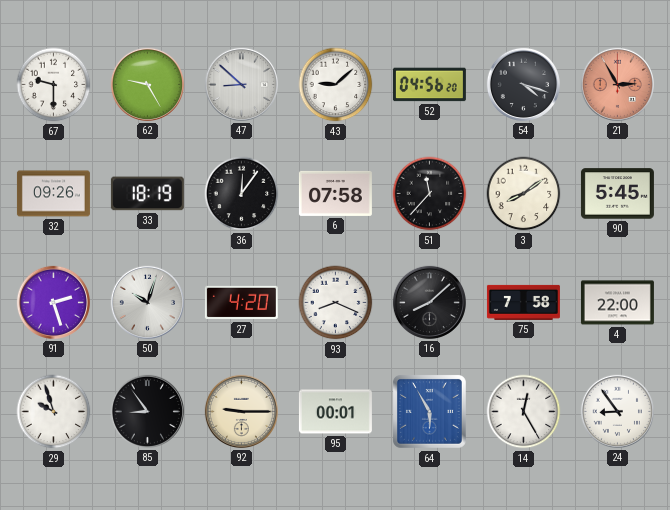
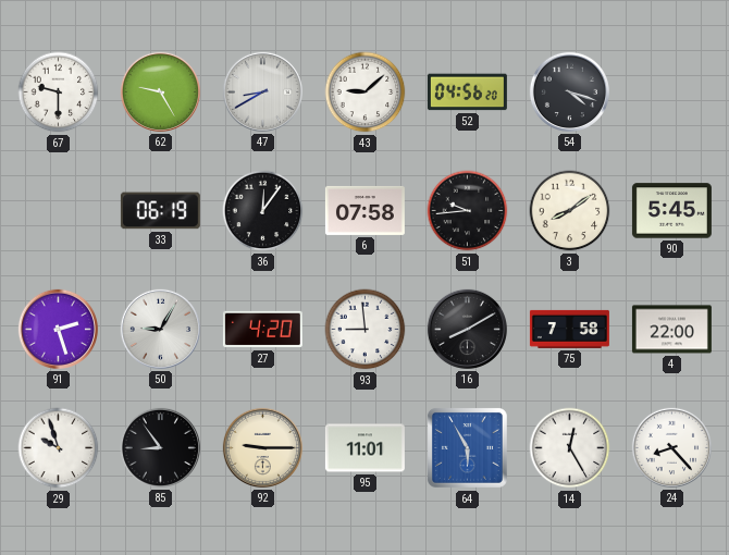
47: 8:52 -> 8:40 (262, 91)
21: 2:55 -> none (617, 84)
32: 09:26 -> none (53, 194)
33: 18:19 -> 06:19 (160, 211)
51: 11:37 -> 9:44 (468, 211)
50: 10:03 -> 9:05 (160, 329)
93: 8:19 -> 8:59 (366, 330)
16: 8:08 -> 8:10 (467, 329)
95: 00:01 -> 11:01 (364, 448)
24: 8:54 -> 8:23 (671, 447)
